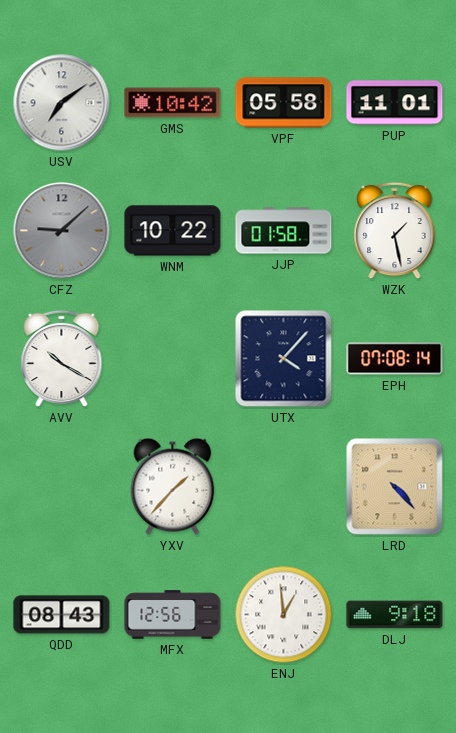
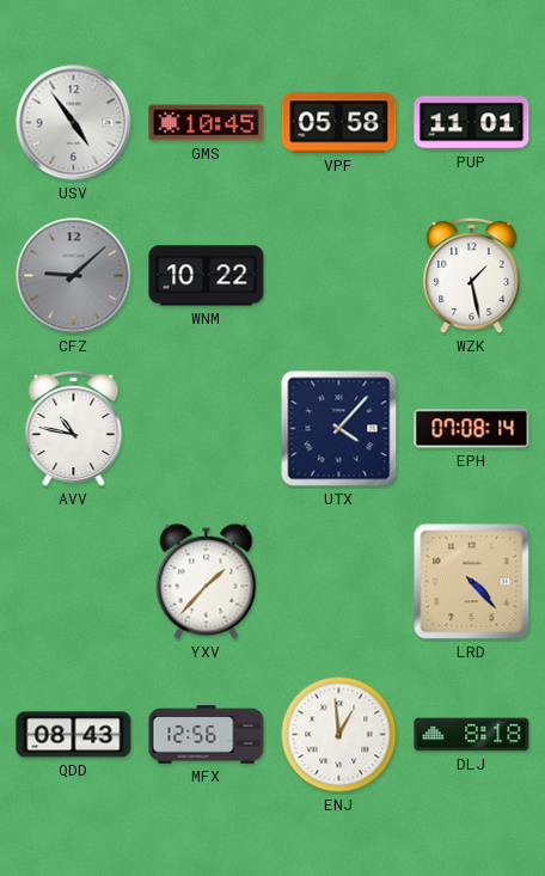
USV: 7:09 -> 4:54 (74, 123)
GMS: 10:42 -> 10:45 (207, 123)
JJP: 01:58 -> none (284, 231)
AVV: 10:20 -> 10:47 (74, 429)
DLJ: 9:18 -> 8:18 (472, 735)
